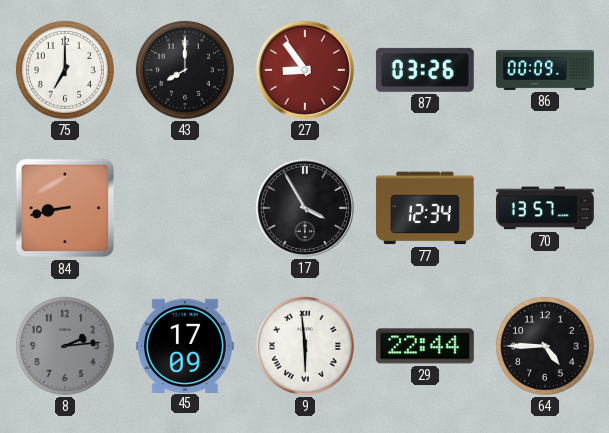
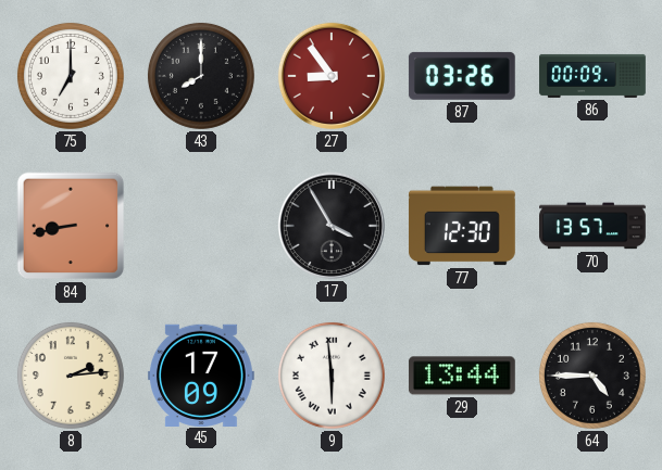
77: 12:34 -> 12:30 (462, 226)
8 dial: grey -> cream (71, 376)
29: 22:44 -> 13:44 (462, 376)
